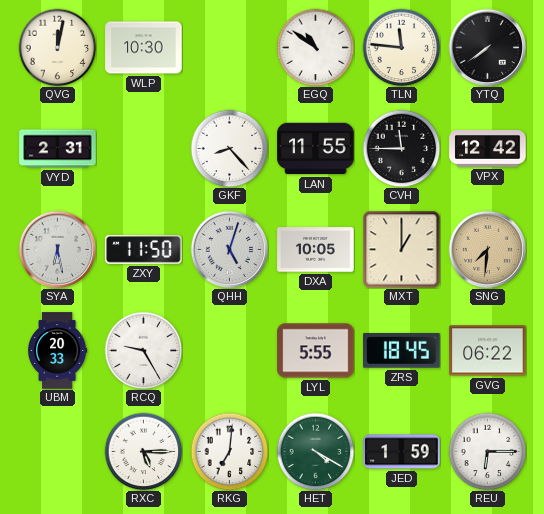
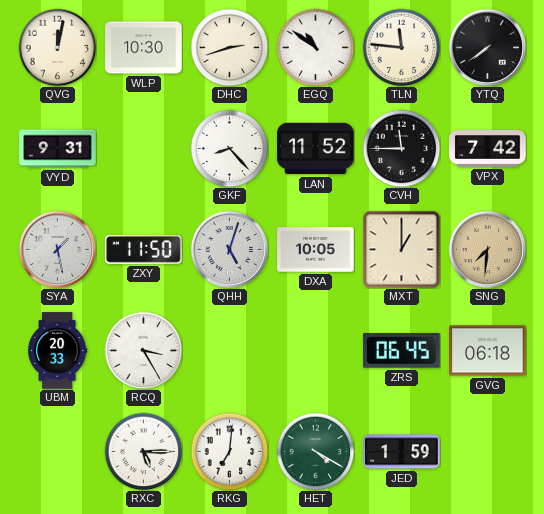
DHC: none -> 2:42 (229, 47)
VYD: 2:31 -> 9:31 (58, 149)
LAN: 11:55 -> 11:52 (316, 149)
VPX: 12:42 -> 7:42 (488, 149)
SYA: 6:28 -> 1:28 (57, 249)
RCQ: 9:25 -> 3:25 (143, 350)
LYL: 5:55 -> none (316, 351)
ZRS: 18:45 -> 06:45 (402, 351)
GVG: 06:22 -> 06:18 (488, 351)
REU: 6:15 -> none (487, 451)
